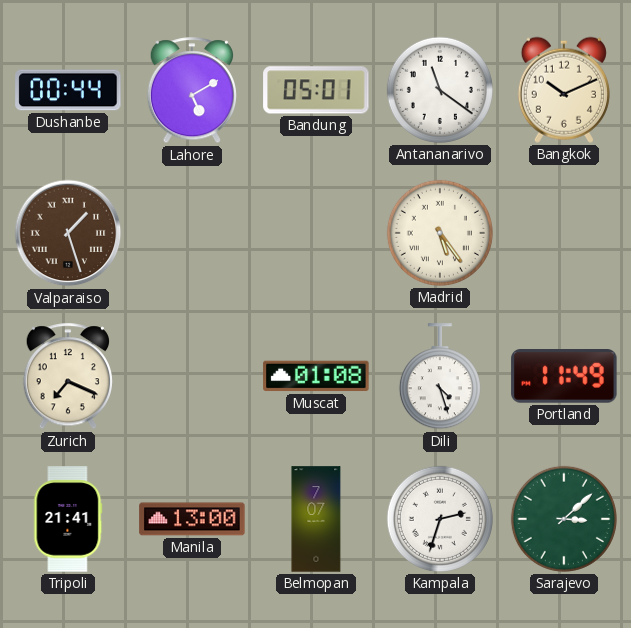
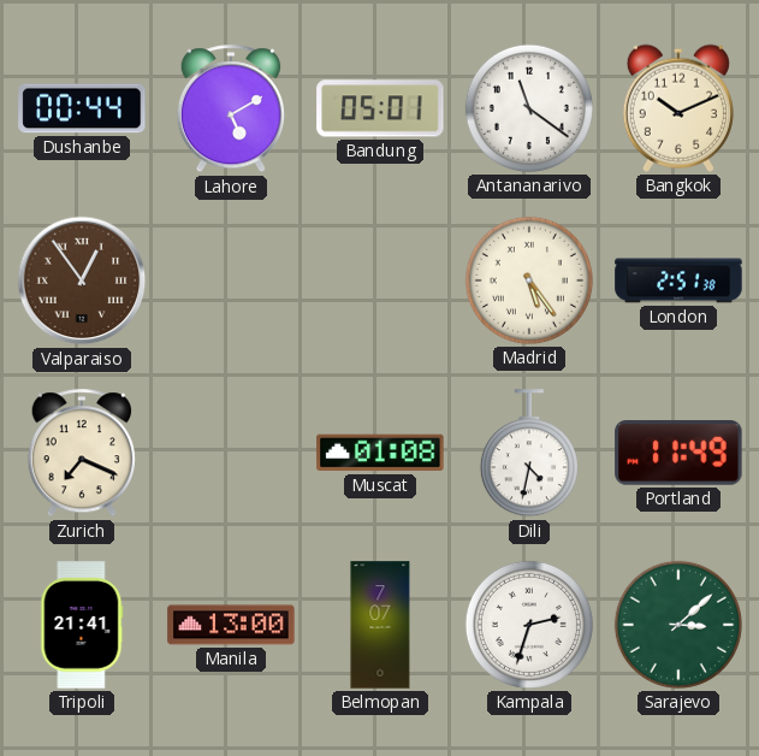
Valparaiso: 1:27 -> 12:54 (82, 280)
London: none -> 2:51 (678, 280)
Dili: 4:27 -> 4:32 (529, 454)
